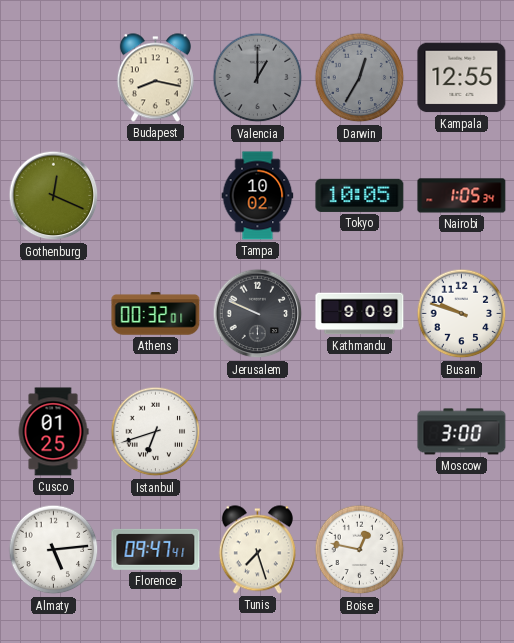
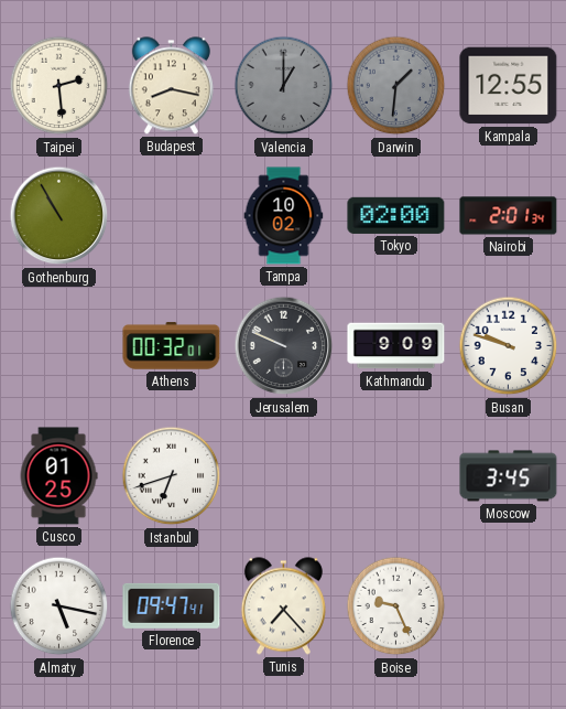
Taipei: none -> 2:29 (59, 86)
Darwin: 12:35 -> 1:31 (396, 86)
Gothenburg: 12:19 -> 10:55 (59, 216)
Tokyo: 10:05 -> 02:00 (396, 215)
Nairobi: 1:05 -> 2:01 (509, 216)
Moscow: 3:00 -> 3:45 (509, 476)
Almaty: 5:14 -> 5:17 (59, 606)
Tunis: 7:27 -> 7:23 (283, 606)
Boise: 12:47 -> 9:26 (396, 606)
